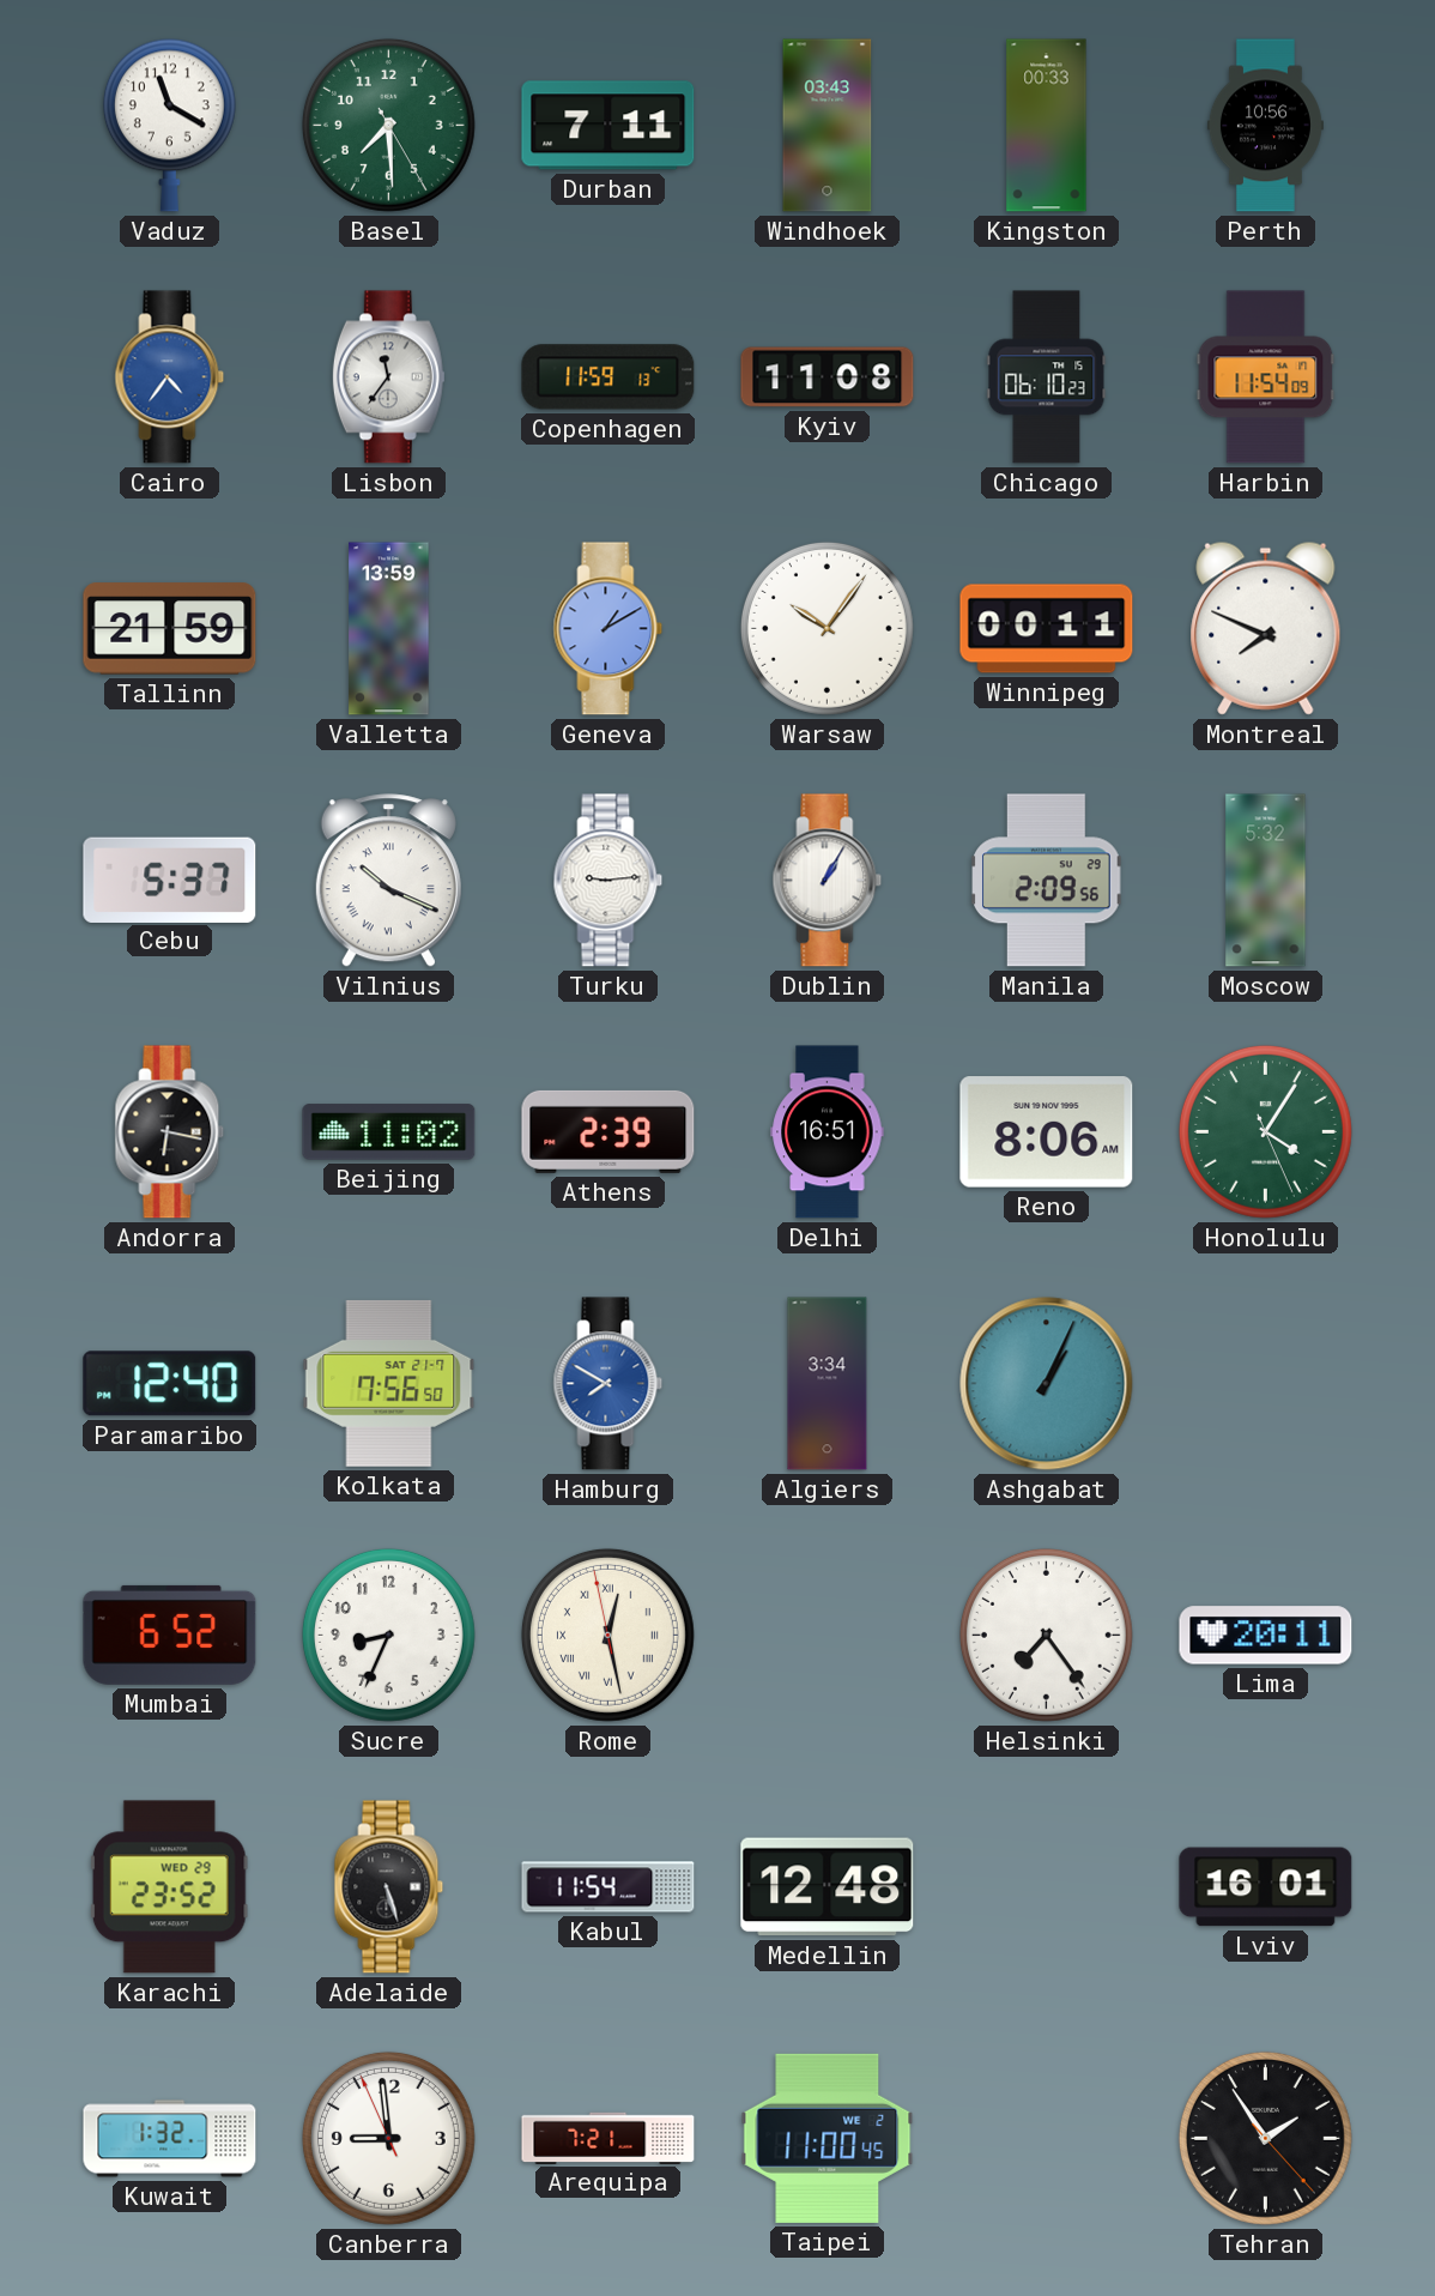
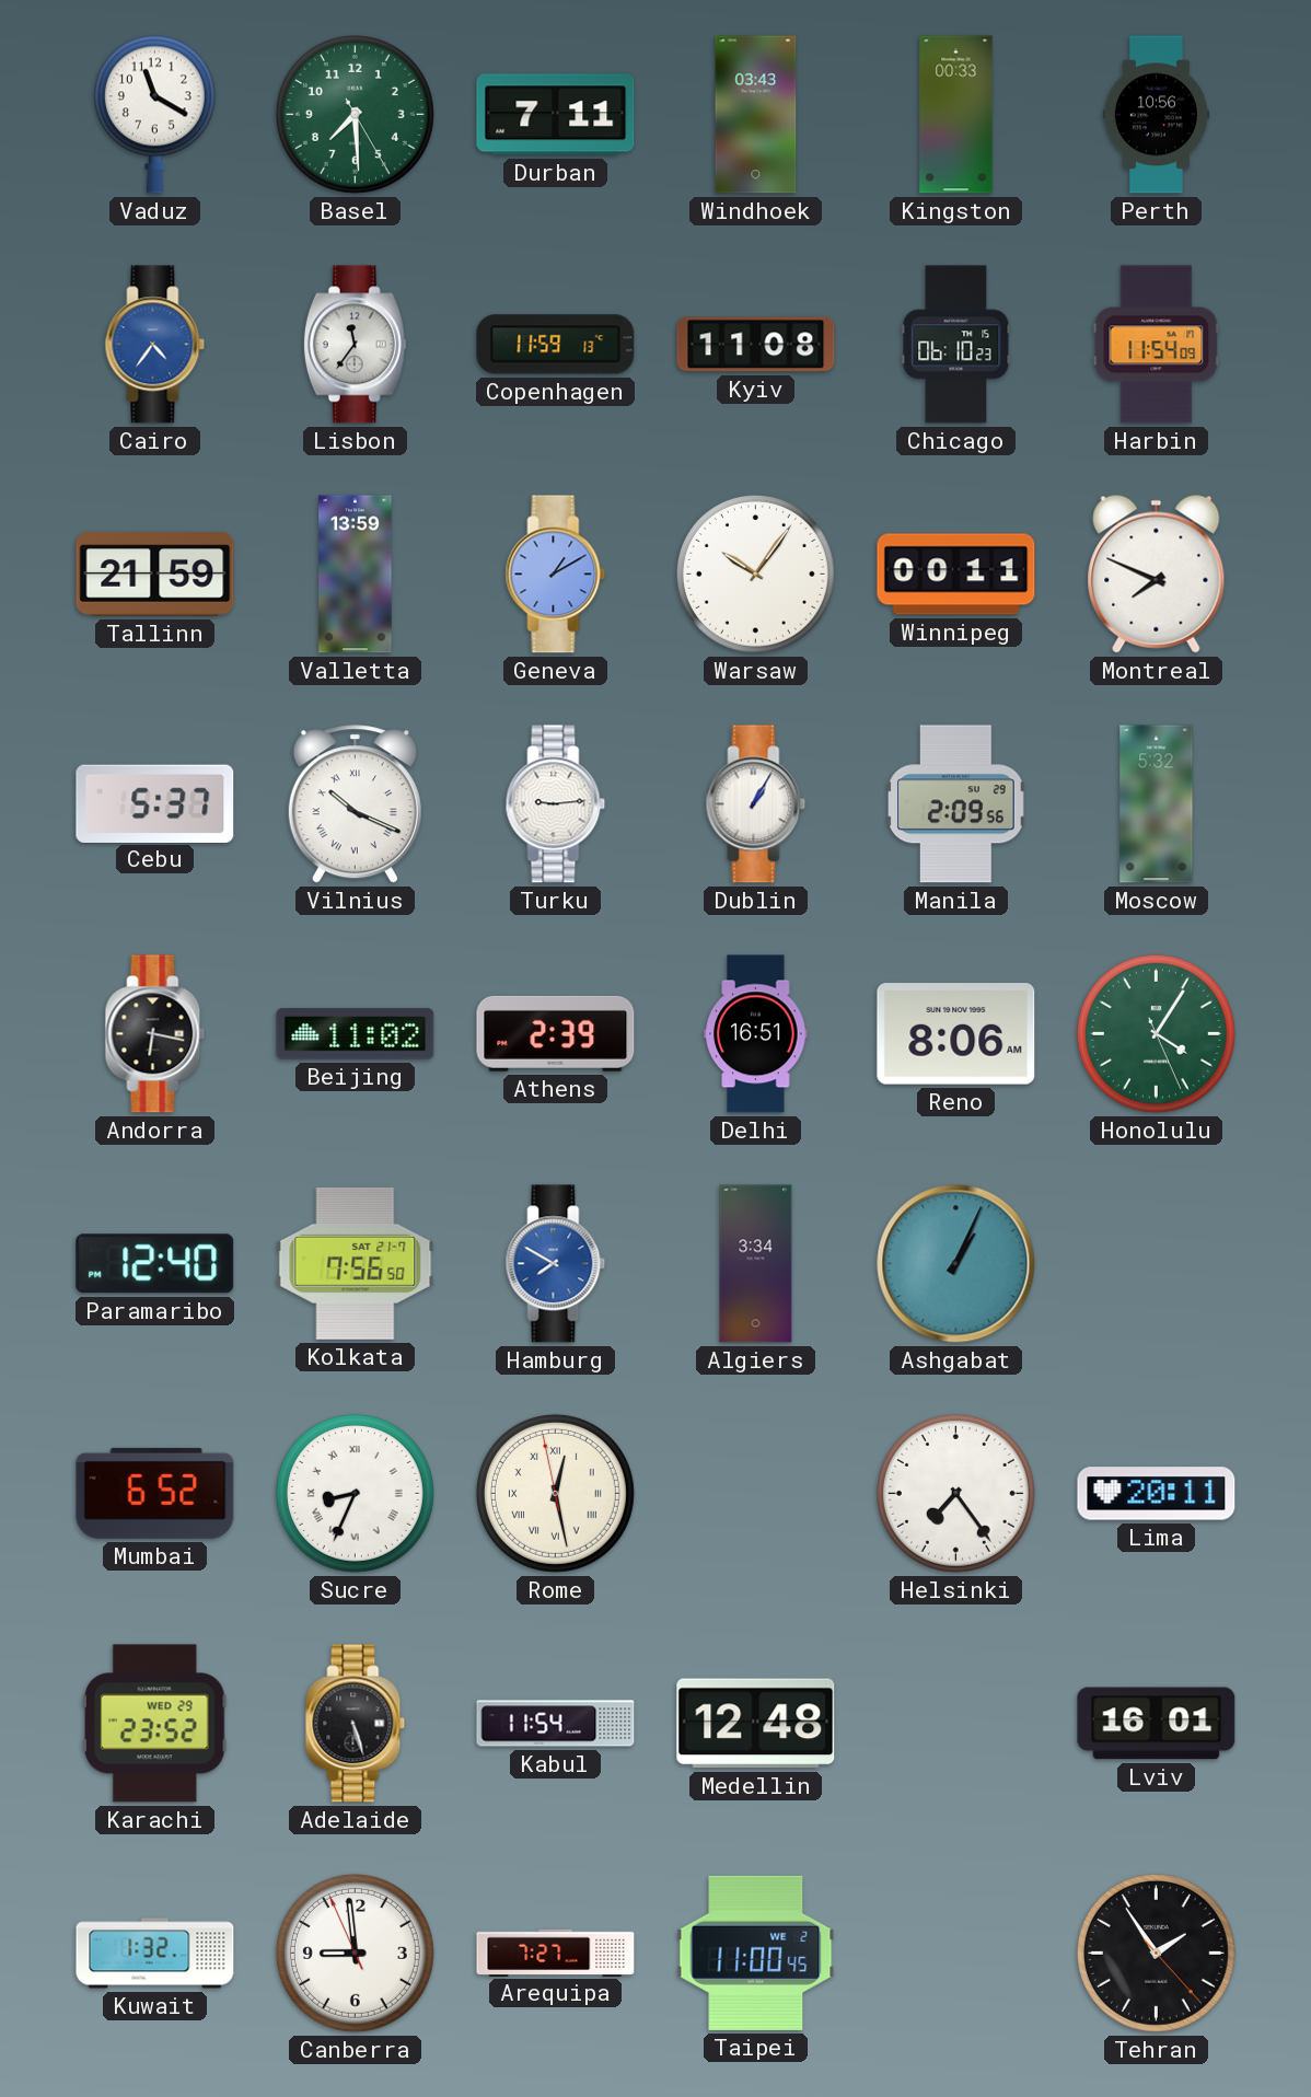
Sucre numerals: Arabic -> Roman (355, 1493)
Arequipa: 7:21 -> 7:27 (556, 1953)
